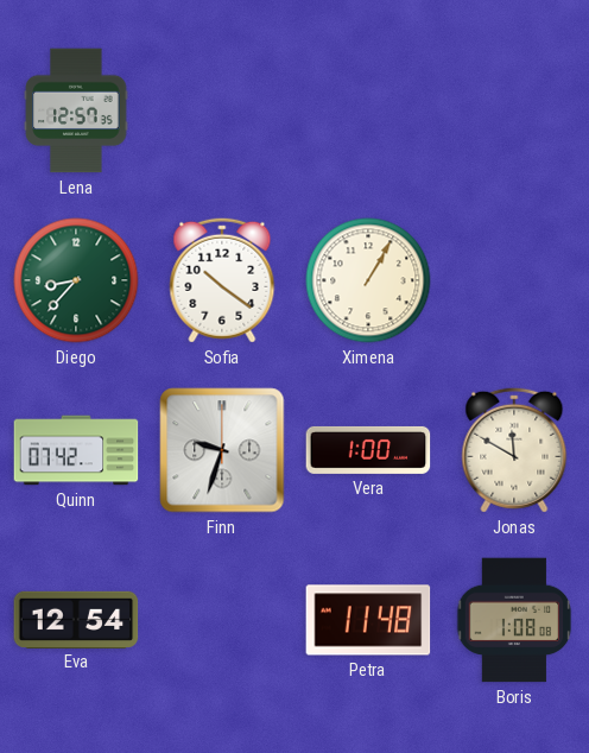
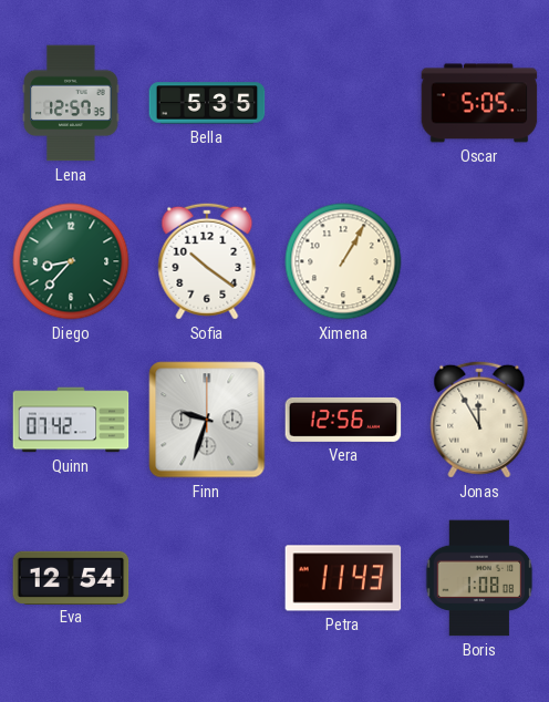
Bella: none -> 5:35 (207, 103)
Oscar: none -> 5:05 (479, 103)
Vera: 1:00 -> 12:56 (343, 420)
Jonas: 11:50 -> 11:55 (479, 420)
Petra: 11:48 -> 11:43 (343, 578)
